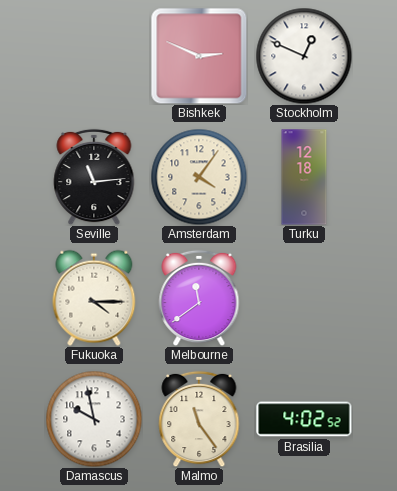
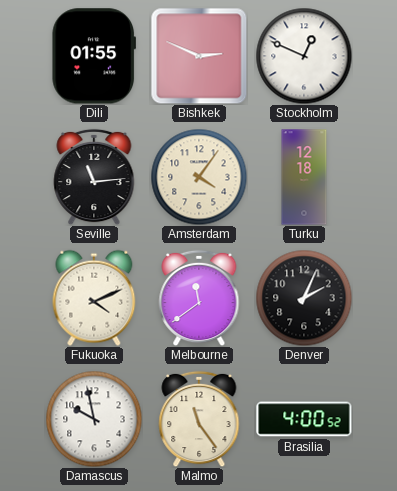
Dili: none -> 01:55 (93, 56)
Fukuoka: 4:15 -> 4:11 (94, 298)
Denver: none -> 2:04 (304, 298)
Brasilia: 4:02 -> 4:00 (304, 419)
